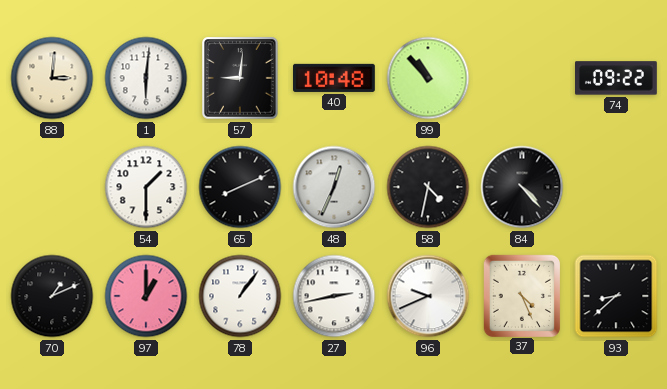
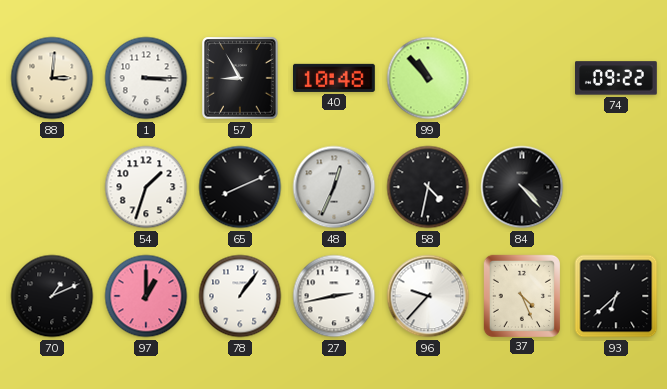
1: 6:01 -> 3:15 (146, 78)
57: 9:01 -> 8:55 (241, 78)
54: 1:30 -> 1:33 (146, 187)
96: 9:41 -> 9:37 (428, 296)
93: 8:38 -> 6:38 (616, 296)
